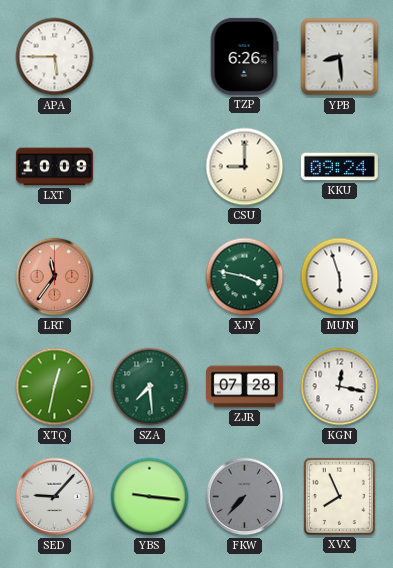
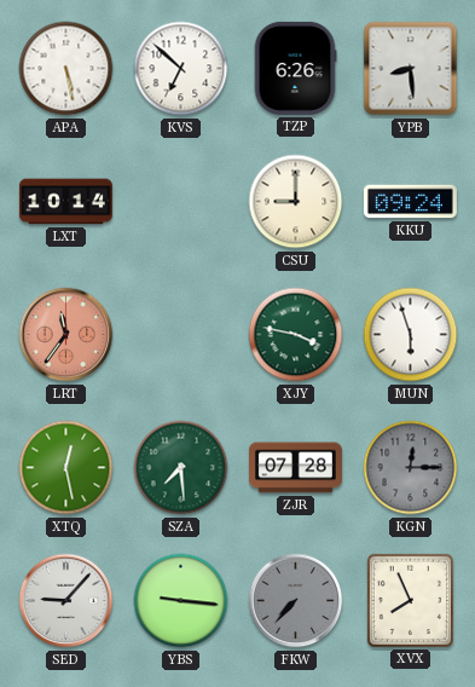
APA: 5:45 -> 5:28 (66, 69)
KVS: none -> 6:52 (181, 69)
LXT: 10:09 -> 10:14 (65, 202)
XTQ: 12:32 -> 12:28 (66, 468)
KGN: 12:17 -> 12:15 (411, 468)
KGN dial: white -> grey (411, 468)
